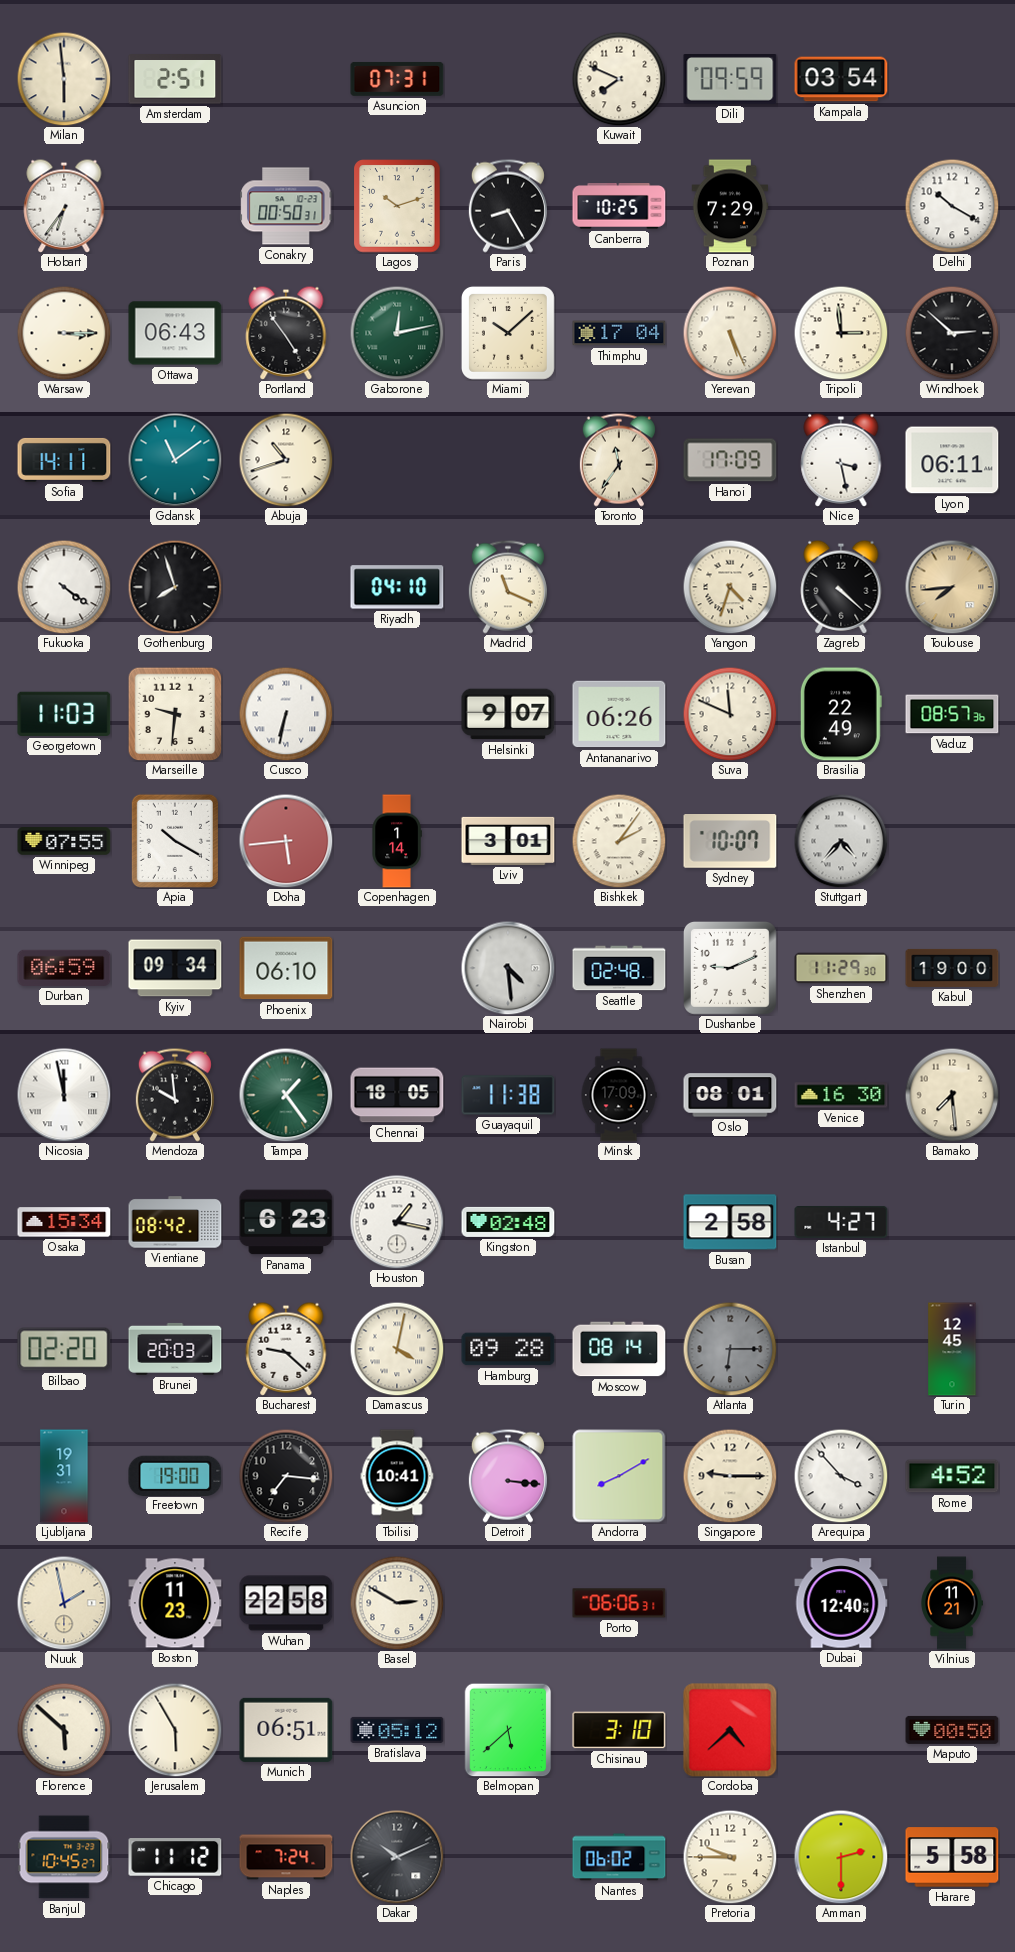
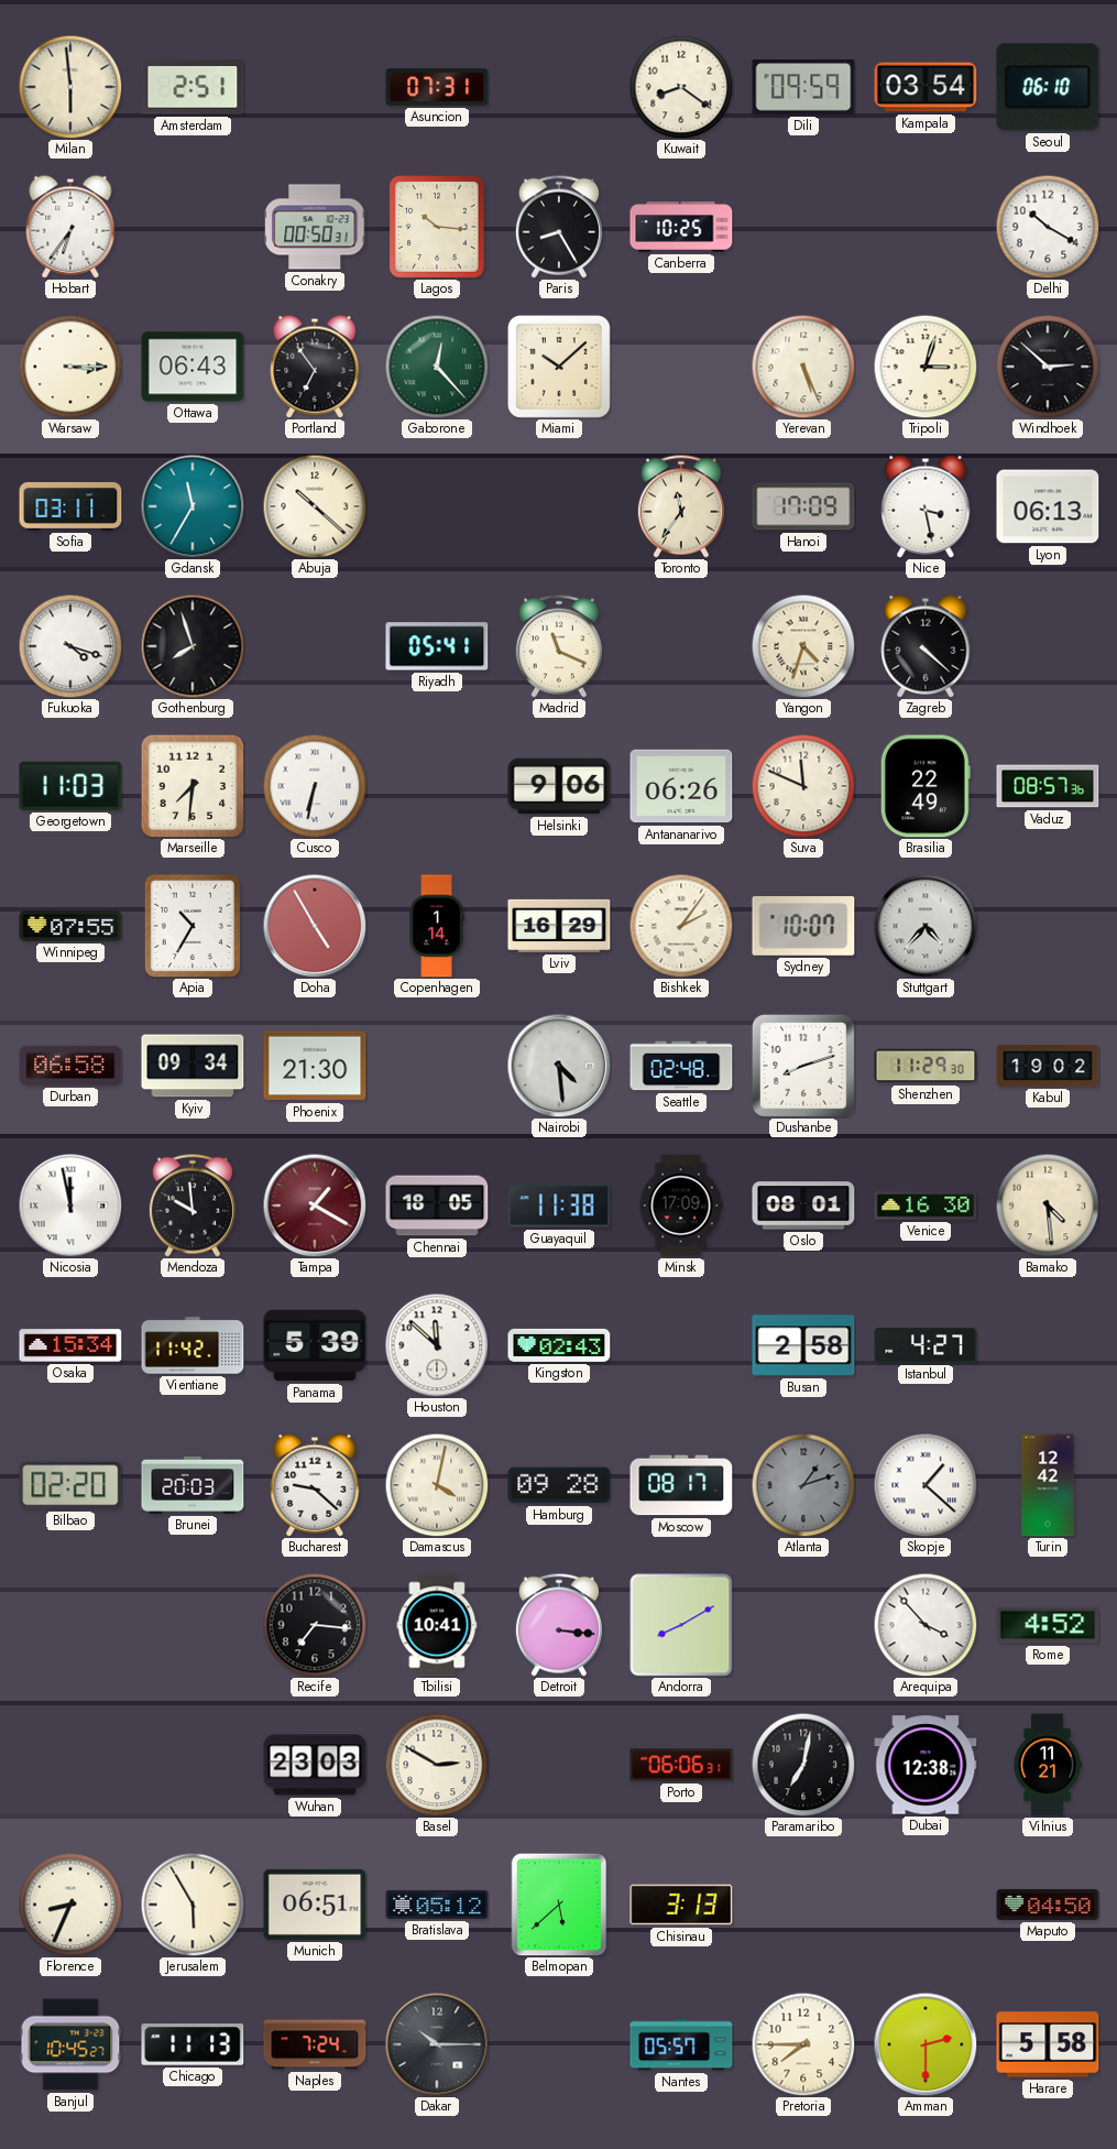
Kuwait: 7:49 -> 8:21 (681, 87)
Seoul: none -> 06:10 (1048, 87)
Lagos: 10:12 -> 10:16 (437, 227)
Poznan: 7:29 -> none (730, 206)
Portland: 4:54 -> 6:54 (315, 367)
Gaborone: 12:13 -> 12:23 (437, 367)
Thimphu: 17:04 -> none (619, 333)
Tripoli: 2:59 -> 3:03 (926, 367)
Sofia: 14:11 -> 03:11 (70, 506)
Gdansk: 11:09 -> 11:35 (193, 506)
Abuja: 10:42 -> 10:22 (315, 506)
Lyon: 06:11 -> 06:13 (1048, 506)
Fukuoka: 4:21 -> 4:18 (70, 646)
Riyadh: 04:10 -> 05:41 (437, 646)
Toulouse: 7:44 -> none (952, 587)
Marseille: 9:31 -> 7:31 (193, 786)
Helsinki: 9:07 -> 9:06 (559, 786)
Apia: 10:20 -> 10:35 (193, 926)
Doha: 5:44 -> 4:55 (315, 926)
Lviv: 3:01 -> 16:29 (559, 926)
Durban: 06:59 -> 06:58 (70, 1066)
Phoenix: 06:10 -> 21:30 (315, 1066)
Dushanbe: 9:11 -> 8:12 (803, 1066)
Kabul: 19:00 -> 19:02 (1048, 1066)
Tampa: 1:24 -> 1:20 (315, 1206)
Tampa dial: green -> burgundy (315, 1206)
Bamako: 7:29 -> 4:29 (1048, 1206)
Vientiane: 08:42 -> 11:42 (193, 1345)
Panama: 6:23 -> 5:39 (315, 1345)
Houston: 1:17 -> 11:52 (437, 1345)
Kingston: 02:48 -> 02:43 (559, 1345)
Moscow: 08:14 -> 08:17 (681, 1485)
Atlanta: 6:15 -> 1:12 (803, 1485)
Skopje: none -> 1:22 (926, 1485)
Turin: 12:45 -> 12:42 (1048, 1485)
Ljubljana: 19:31 -> none (64, 1476)
Freetown: 19:00 -> none (175, 1475)
Singapore: 9:15 -> none (730, 1476)
Nuuk: 1:58 -> none (64, 1603)
Boston: 11:23 -> none (175, 1603)
Wuhan: 22:58 -> 23:03 (315, 1765)
Paramaribo: none -> 7:02 (803, 1765)
Dubai: 12:40 -> 12:38 (926, 1765)
Florence: 5:52 -> 8:34 (70, 1905)
Chisinau: 3:10 -> 3:13 (681, 1905)
Cordoba: 4:38 -> none (730, 1730)
Maputo: 00:50 -> 04:50 (1048, 1905)
Chicago: 11:12 -> 11:13 (193, 2046)
Dakar: 10:11 -> 10:15 (437, 2044)
Nantes: 06:02 -> 05:57 (681, 2044)
Pretoria: 9:45 -> 7:45 (803, 2044)
